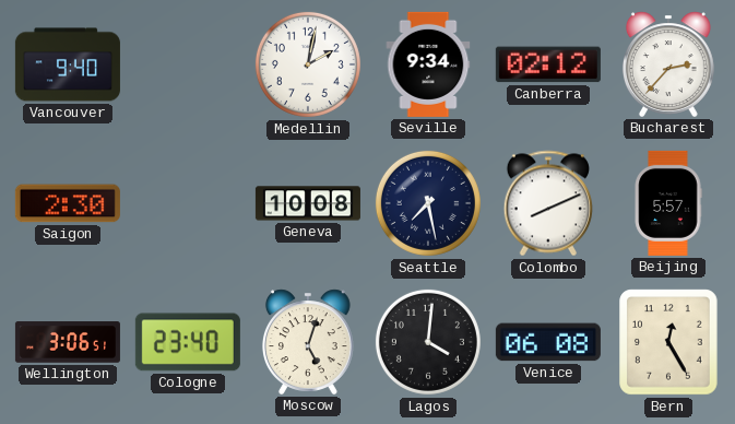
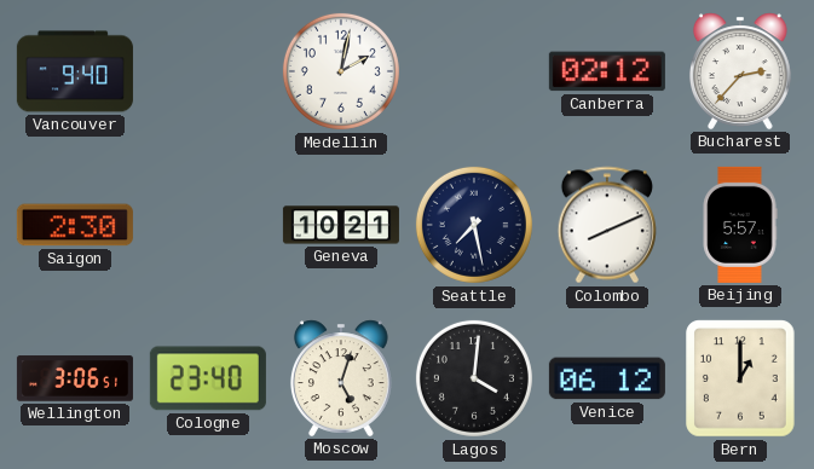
Seville: 9:34 -> none (428, 64)
Geneva: 10:08 -> 10:21 (341, 225)
Venice: 06:08 -> 06:12 (607, 378)
Bern: 12:25 -> 1:00 (740, 378)
